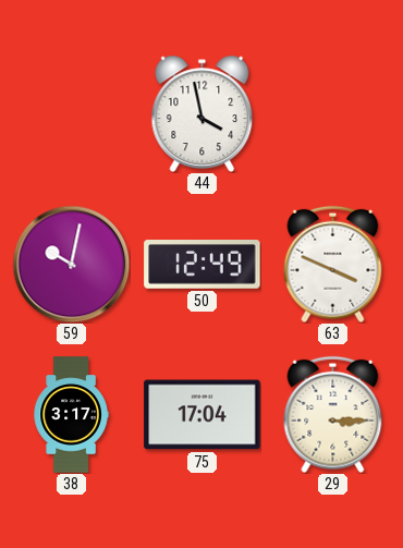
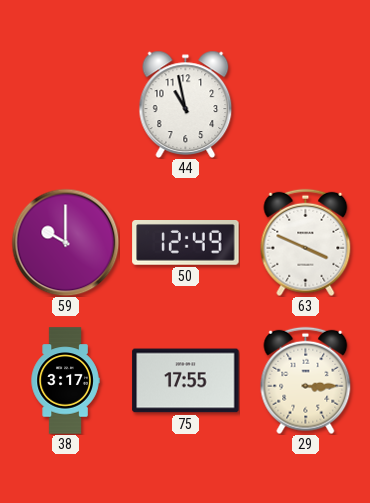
44: 3:58 -> 10:58 (186, 104)
59: 10:02 -> 10:00 (65, 242)
75: 17:04 -> 17:55 (186, 381)
